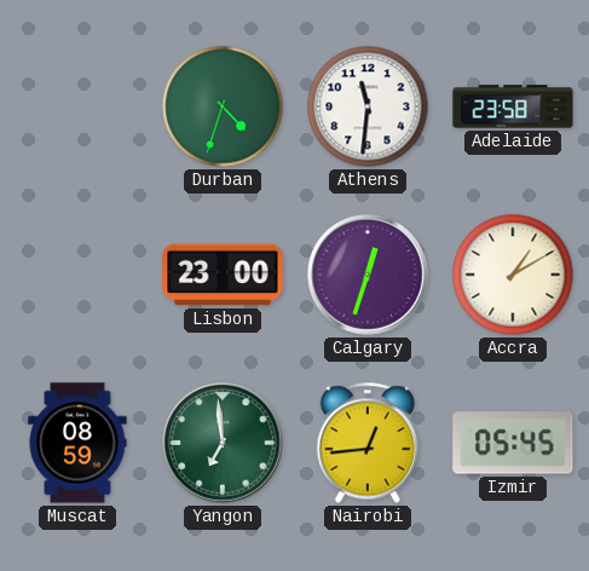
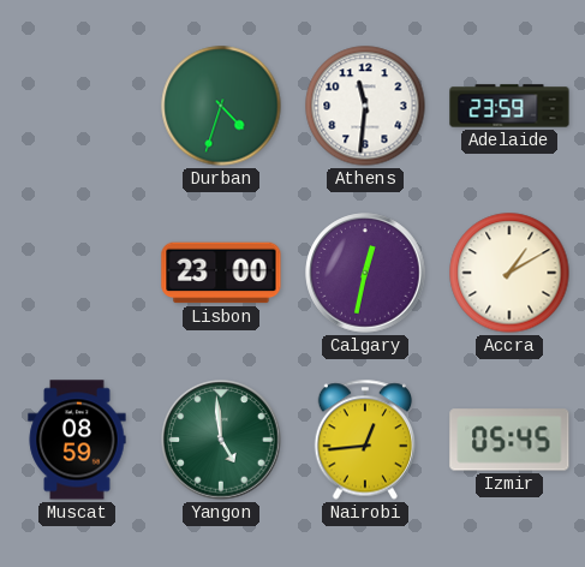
Adelaide: 23:58 -> 23:59 (509, 106)
Calgary: 12:33 -> 12:32 (365, 273)
Yangon: 6:59 -> 4:59 (221, 440)
